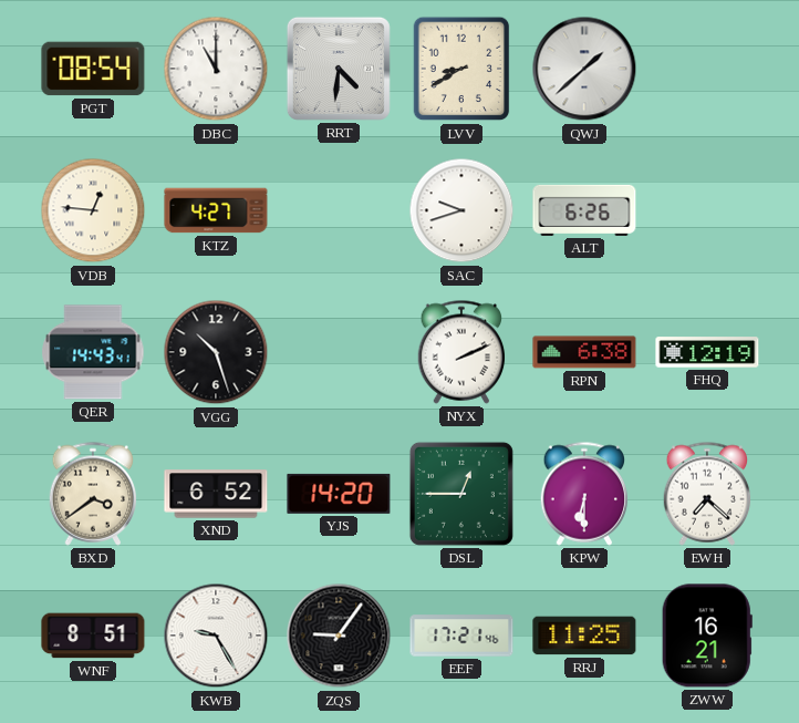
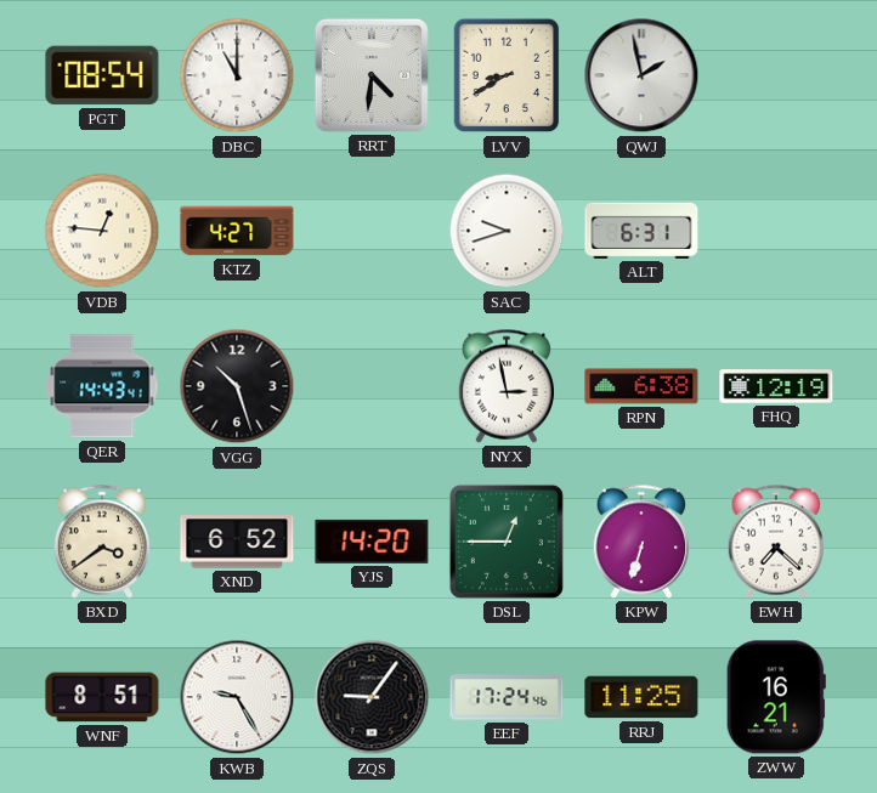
QWJ: 1:38 -> 1:58 (641, 75)
ALT: 6:26 -> 6:31 (641, 231)
NYX: 2:11 -> 2:58 (507, 386)
KPW: 6:30 -> 6:33 (641, 542)
EEF: 17:21 -> 17:24 (507, 697)
